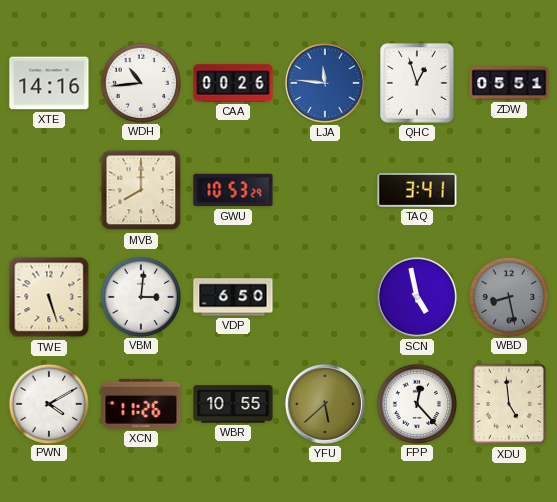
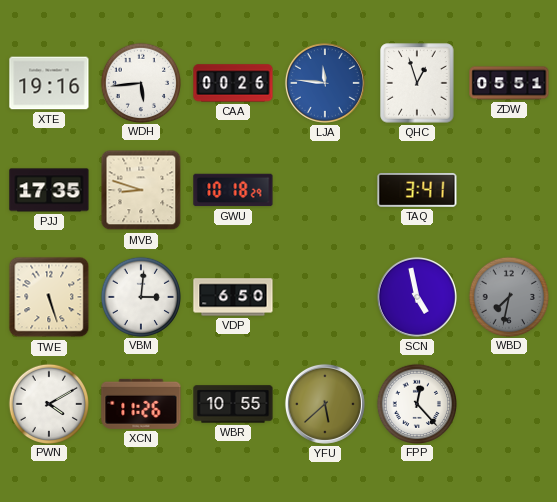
XTE: 14:16 -> 19:16 (49, 83)
WDH: 10:44 -> 5:44 (140, 82)
PJJ: none -> 17:35 (49, 190)
MVB: 8:00 -> 8:48 (141, 190)
GWU: 10:53 -> 10:18 (233, 190)
WBD: 8:28 -> 7:32 (508, 296)
XDU: 4:59 -> none (509, 404)
